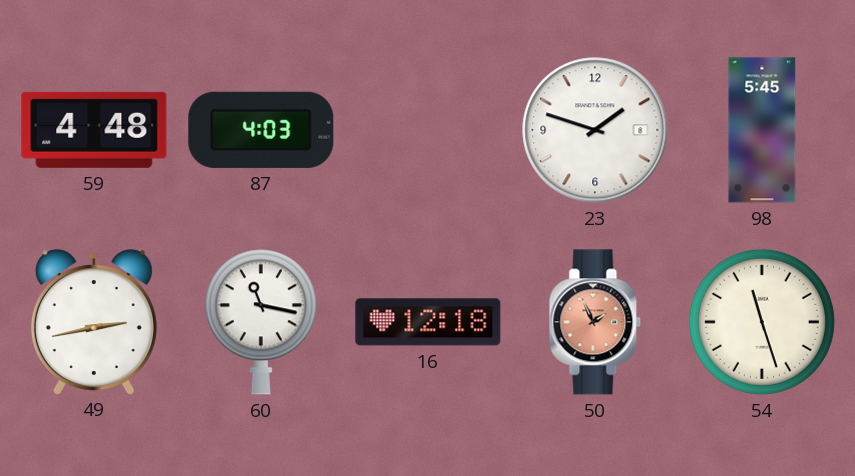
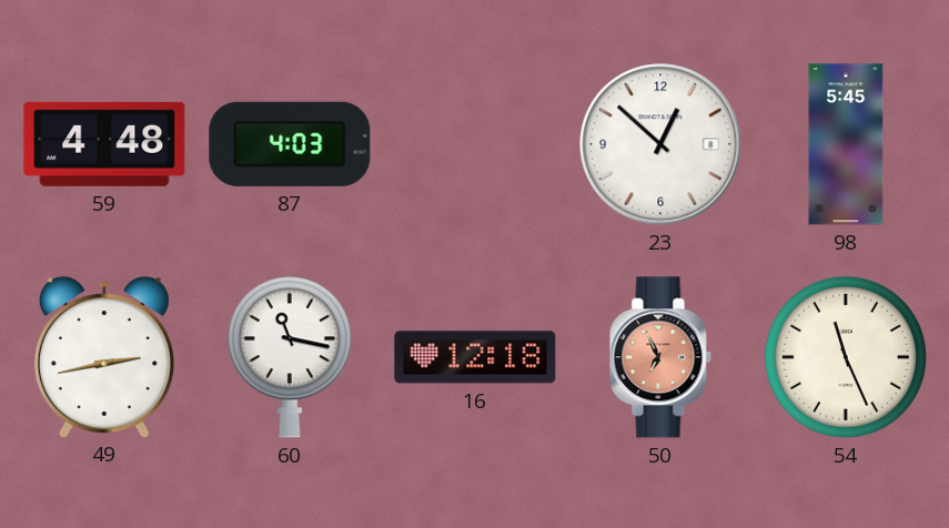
23: 1:48 -> 12:52 (660, 144)
50: 1:56 -> 6:56 (660, 357)
54: 11:27 -> 11:26 (846, 357)
